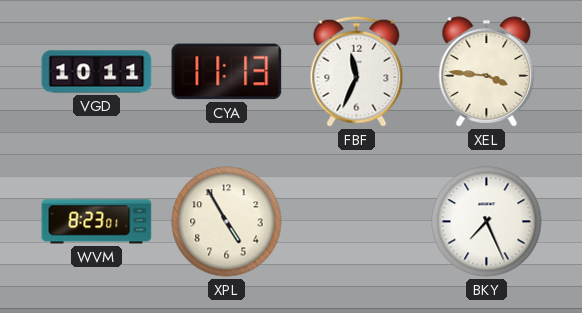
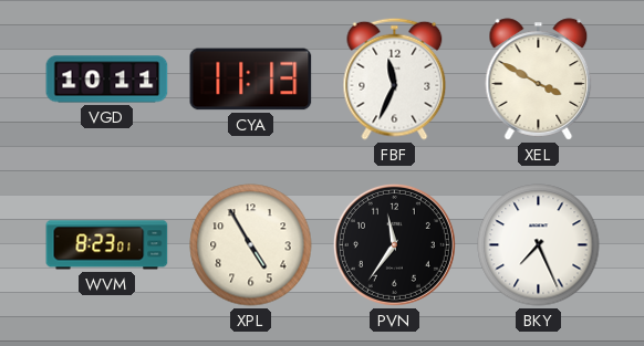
XEL: 3:46 -> 3:50 (539, 80)
PVN: none -> 11:36 (394, 244)
